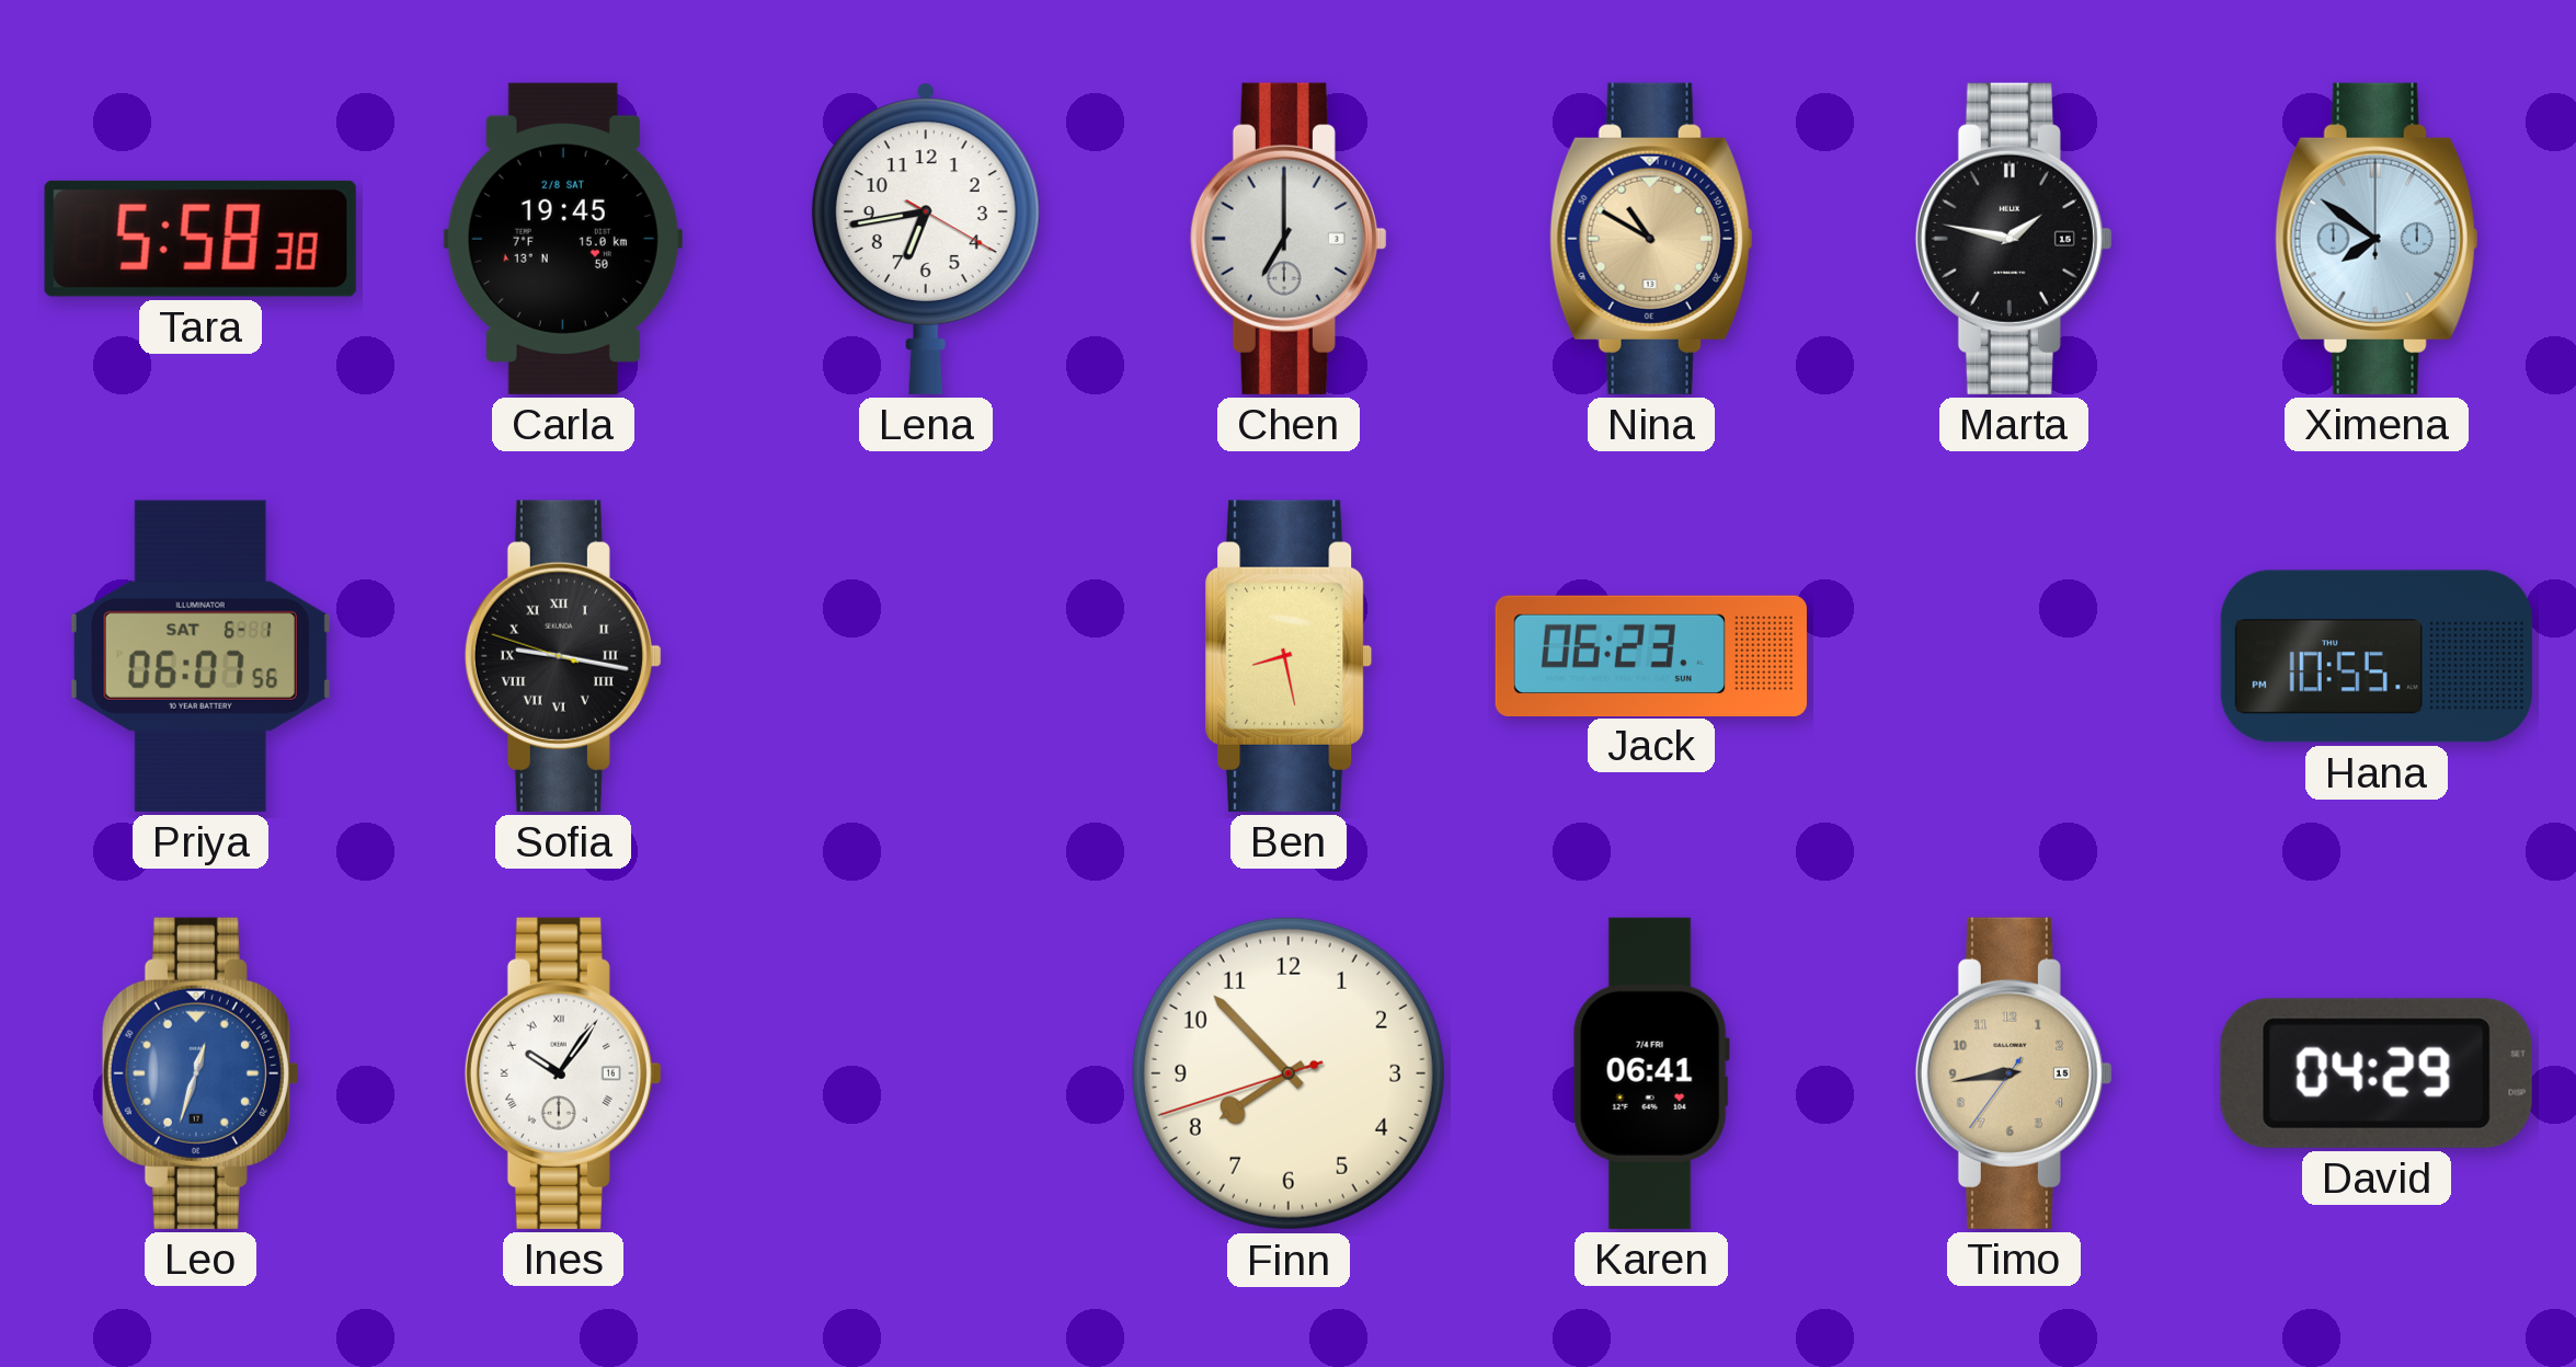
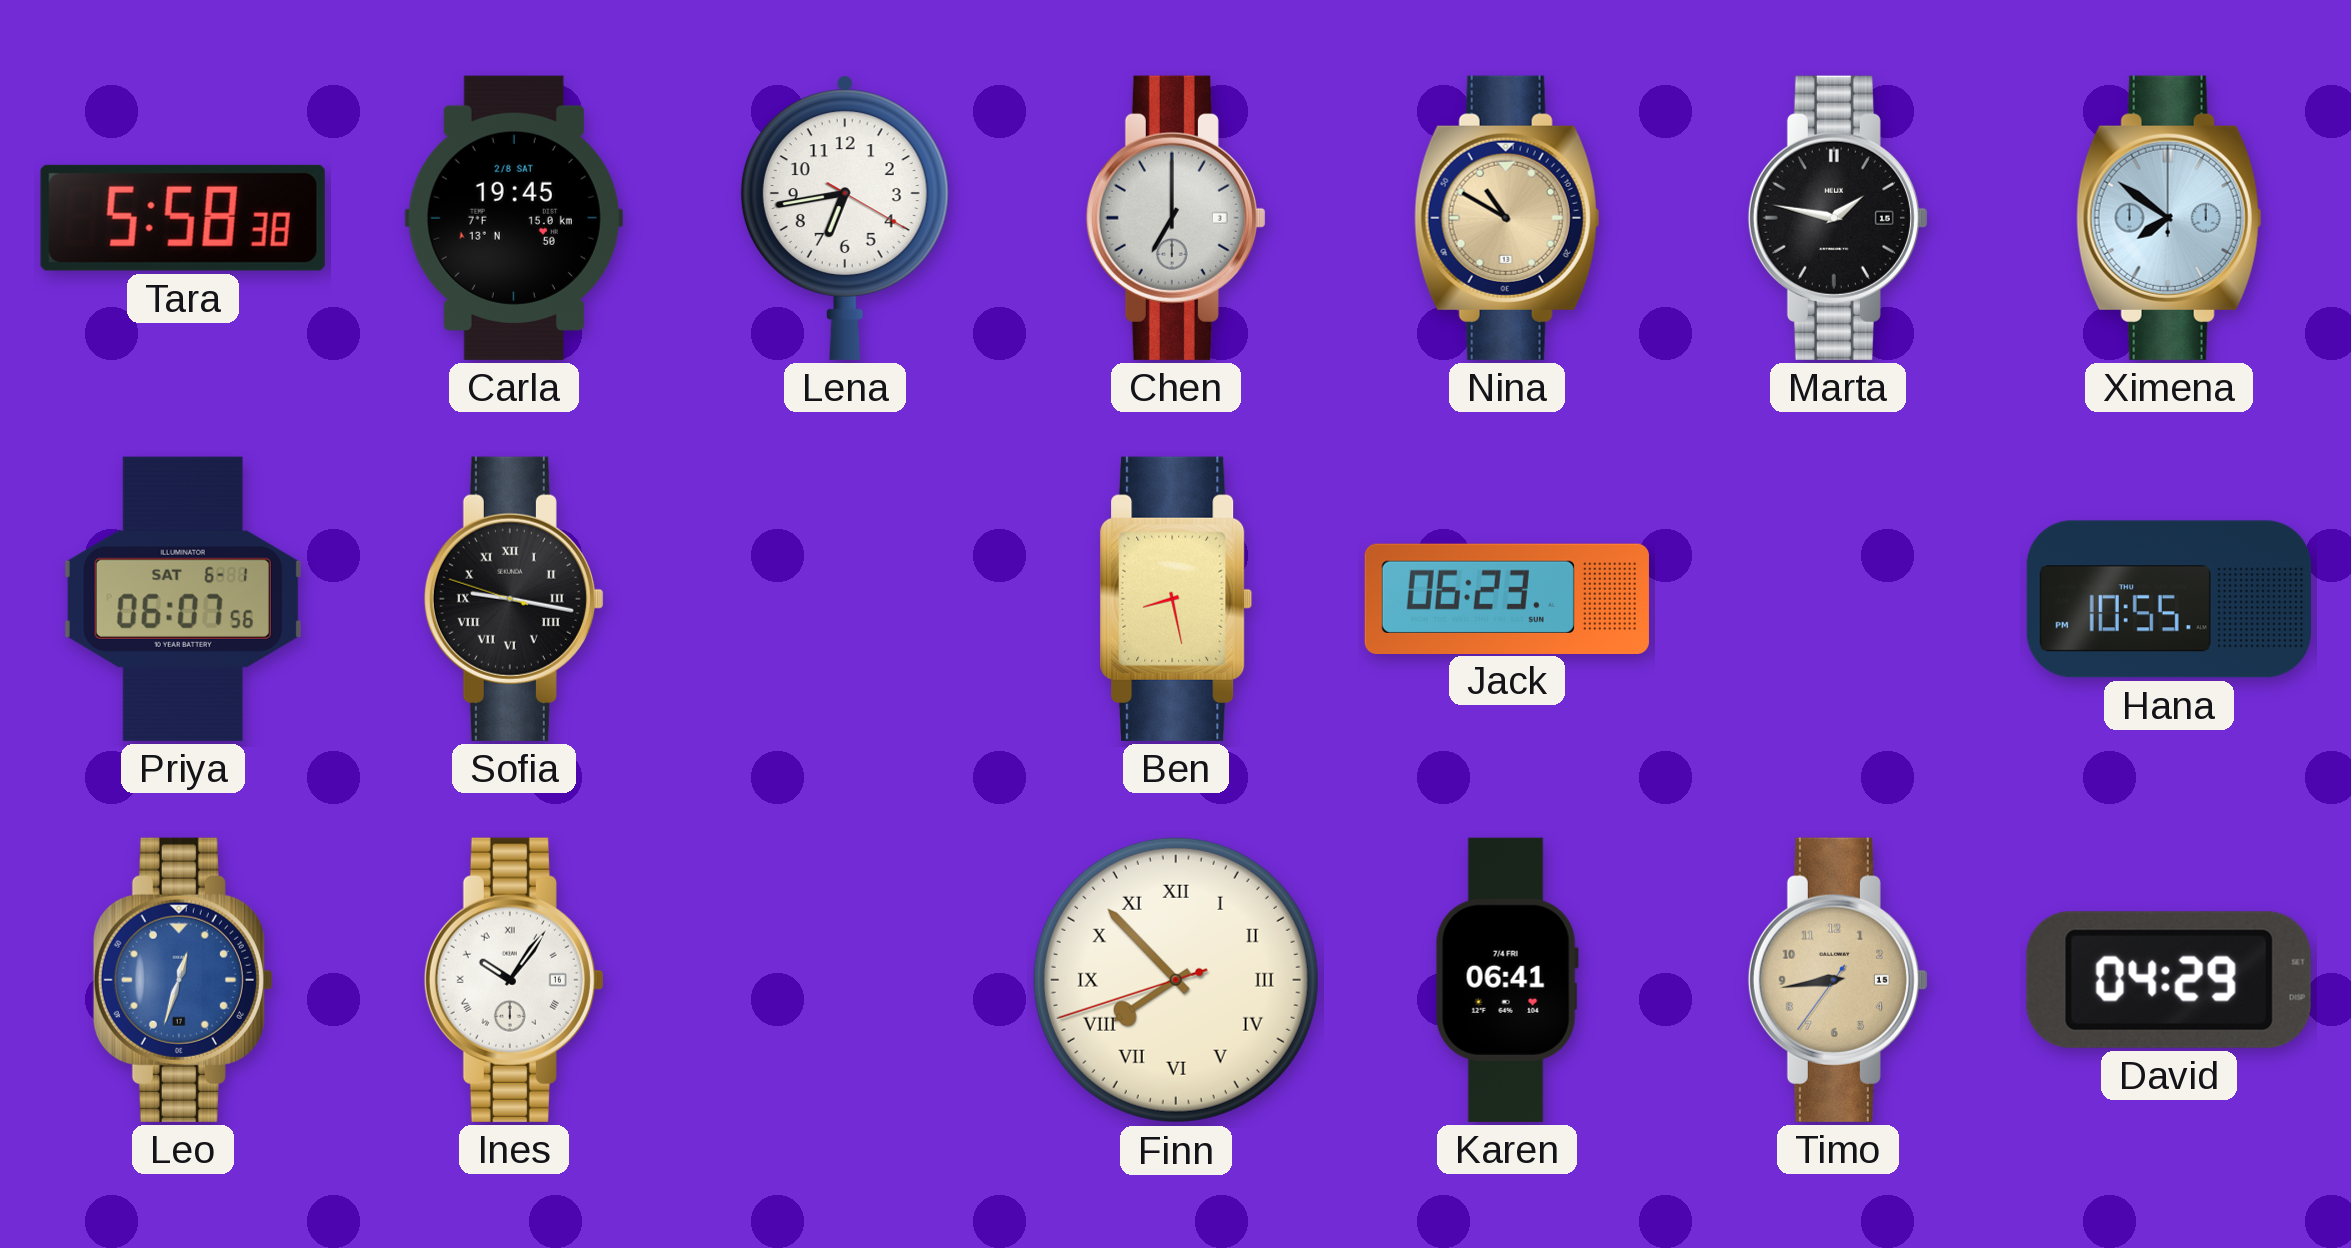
Finn numerals: Arabic -> Roman (1176, 980)
